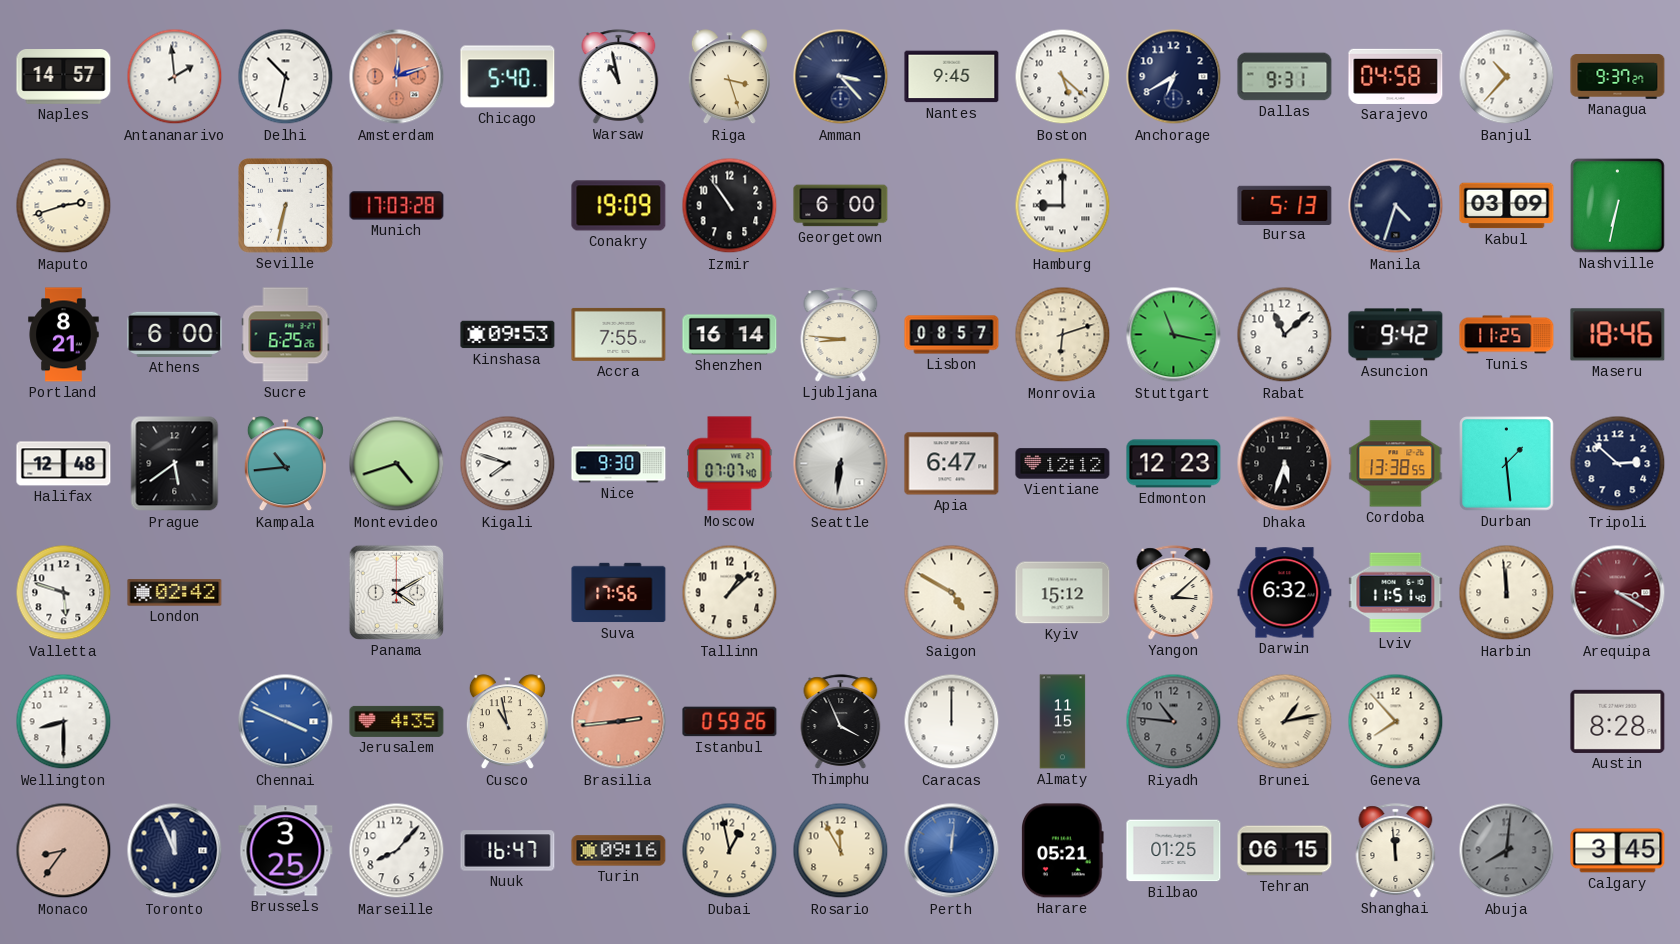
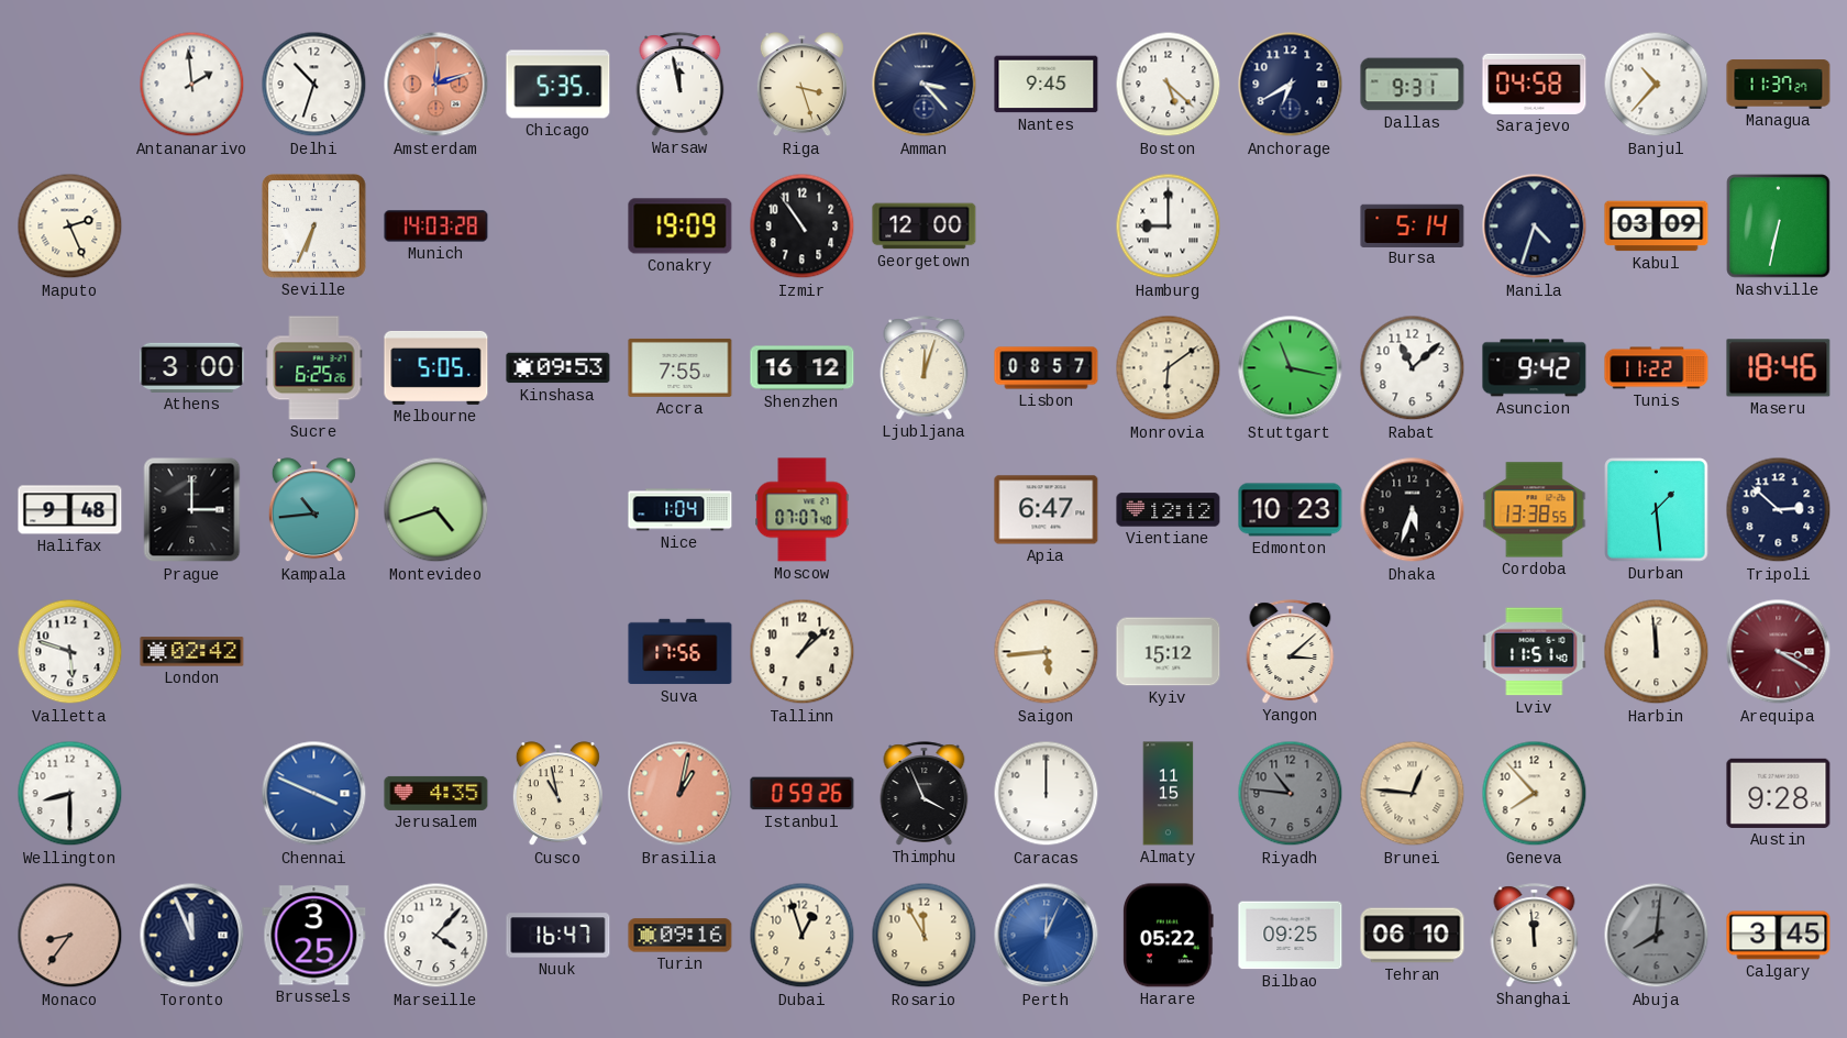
Naples: 14:57 -> none (64, 77)
Delhi: 10:32 -> 10:33 (314, 85)
Chicago: 5:40 -> 5:35 (558, 85)
Warsaw: 10:58 -> 11:58 (681, 85)
Managua: 9:37 -> 11:37 (1779, 85)
Maputo: 2:42 -> 2:26 (70, 227)
Seville: 6:32 -> 6:34 (314, 227)
Munich: 17:03 -> 14:03 (436, 227)
Georgetown: 6:00 -> 12:00 (925, 227)
Bursa: 5:13 -> 5:14 (1413, 225)
Portland: 8:21 -> none (64, 335)
Athens: 6:00 -> 3:00 (192, 367)
Melbourne: none -> 5:05 (436, 367)
Shenzhen: 16:14 -> 16:12 (803, 368)
Ljubljana: 8:46 -> 12:03 (925, 368)
Monrovia: 6:12 -> 6:09 (1169, 368)
Tunis: 11:25 -> 11:22 (1657, 368)
Halifax: 12:48 -> 9:48 (70, 510)
Prague: 5:39 -> 3:00 (192, 510)
Kigali: 7:48 -> none (508, 464)
Nice: 9:30 -> 1:04 (681, 510)
Seattle: 6:31 -> none (841, 464)
Edmonton: 12:23 -> 10:23 (1291, 510)
Panama: 4:10 -> none (396, 592)
Saigon: 4:50 -> 5:44 (1047, 652)
Darwin: 6:32 -> none (1285, 593)
Brasilia: 2:44 -> 1:02 (681, 794)
Brunei: 1:13 -> 12:46 (1413, 794)
Austin: 8:28 -> 9:28 (1779, 793)
Marseille: 8:07 -> 4:07 (436, 936)
Dubai: 12:58 -> 12:57 (803, 936)
Perth: 12:01 -> 12:04 (1047, 936)
Harare: 05:21 -> 05:22 (1169, 936)
Bilbao: 01:25 -> 09:25 (1291, 936)
Tehran: 06:15 -> 06:10 (1413, 936)
